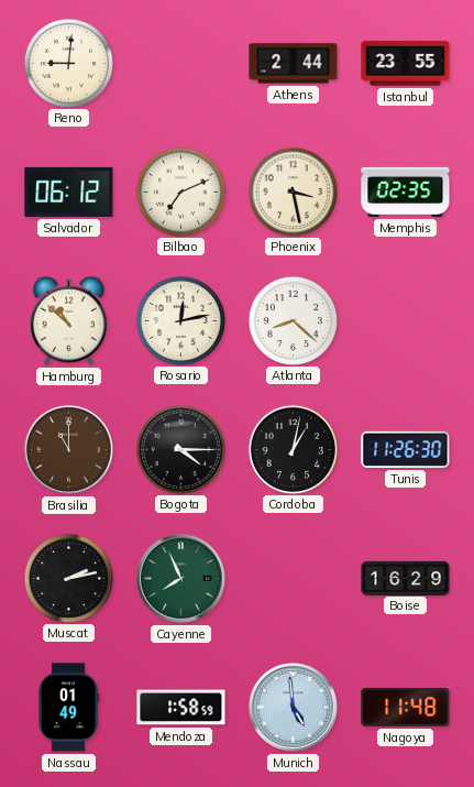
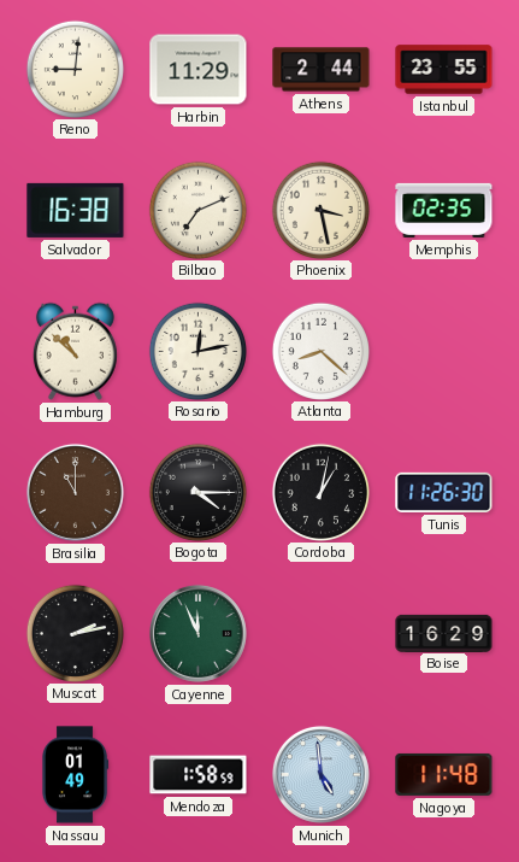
Harbin: none -> 11:29 (199, 70)
Salvador: 06:12 -> 16:38 (76, 210)
Cayenne: 7:56 -> 11:56 (197, 633)
